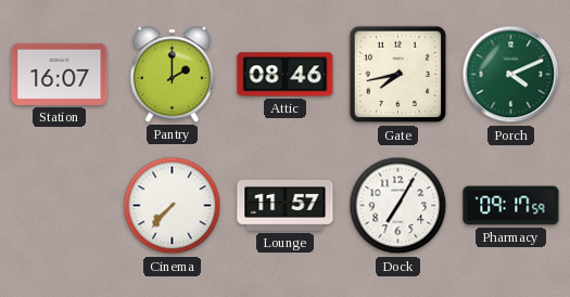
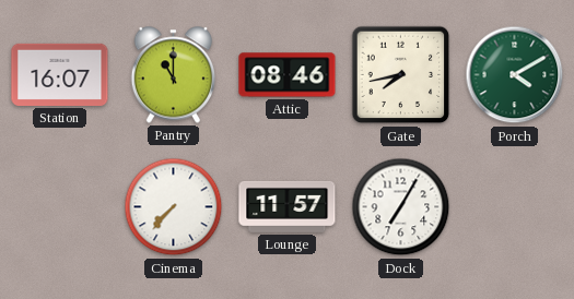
Pantry: 2:00 -> 11:00 (174, 75)
Porch: 4:11 -> 4:10 (515, 75)
Pharmacy: 09:17 -> none (511, 206)
